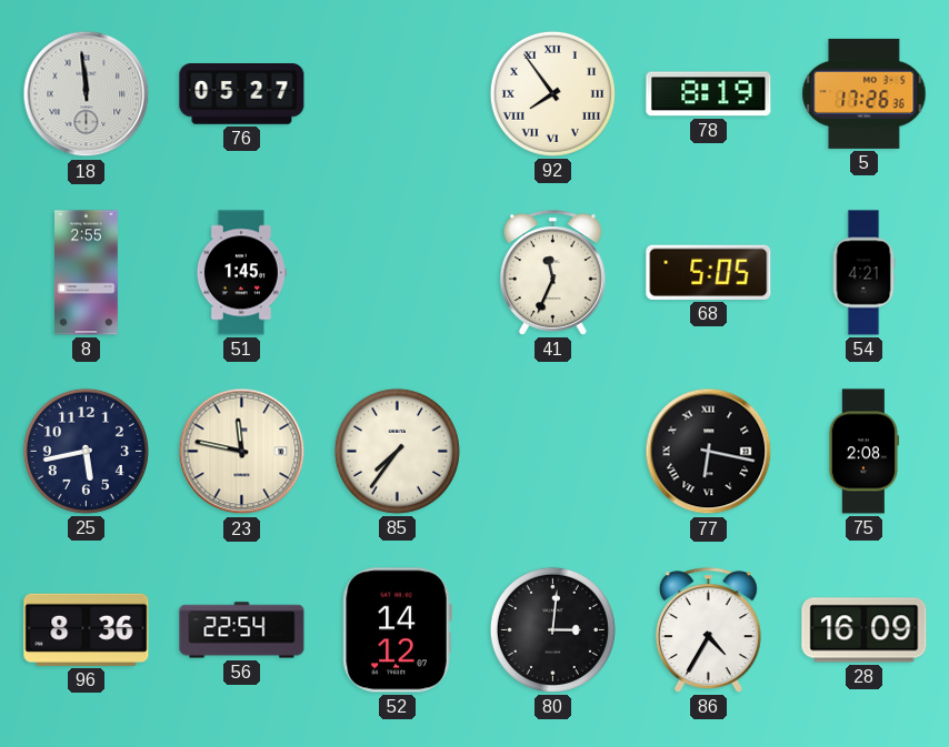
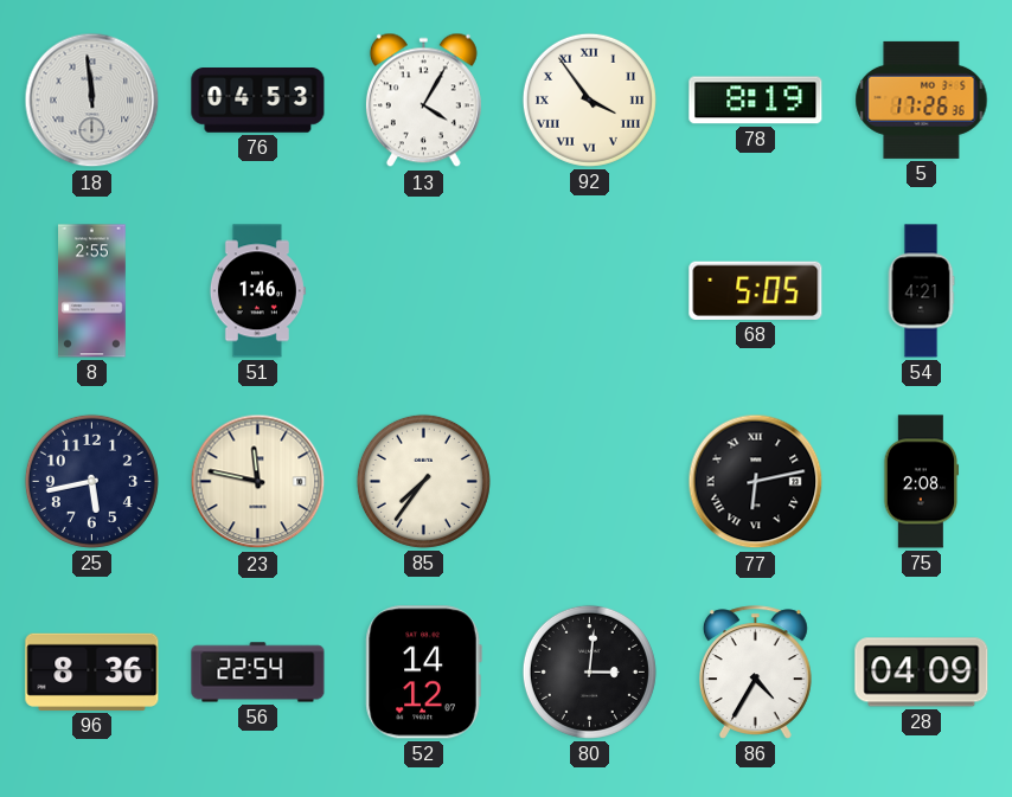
76: 05:27 -> 04:53 (258, 101)
13: none -> 4:05 (423, 101)
92: 7:54 -> 3:54 (589, 99)
51: 1:45 -> 1:46 (257, 291)
41: 11:34 -> none (552, 273)
77: 6:17 -> 6:13 (756, 482)
28: 16:09 -> 04:09 (922, 673)
